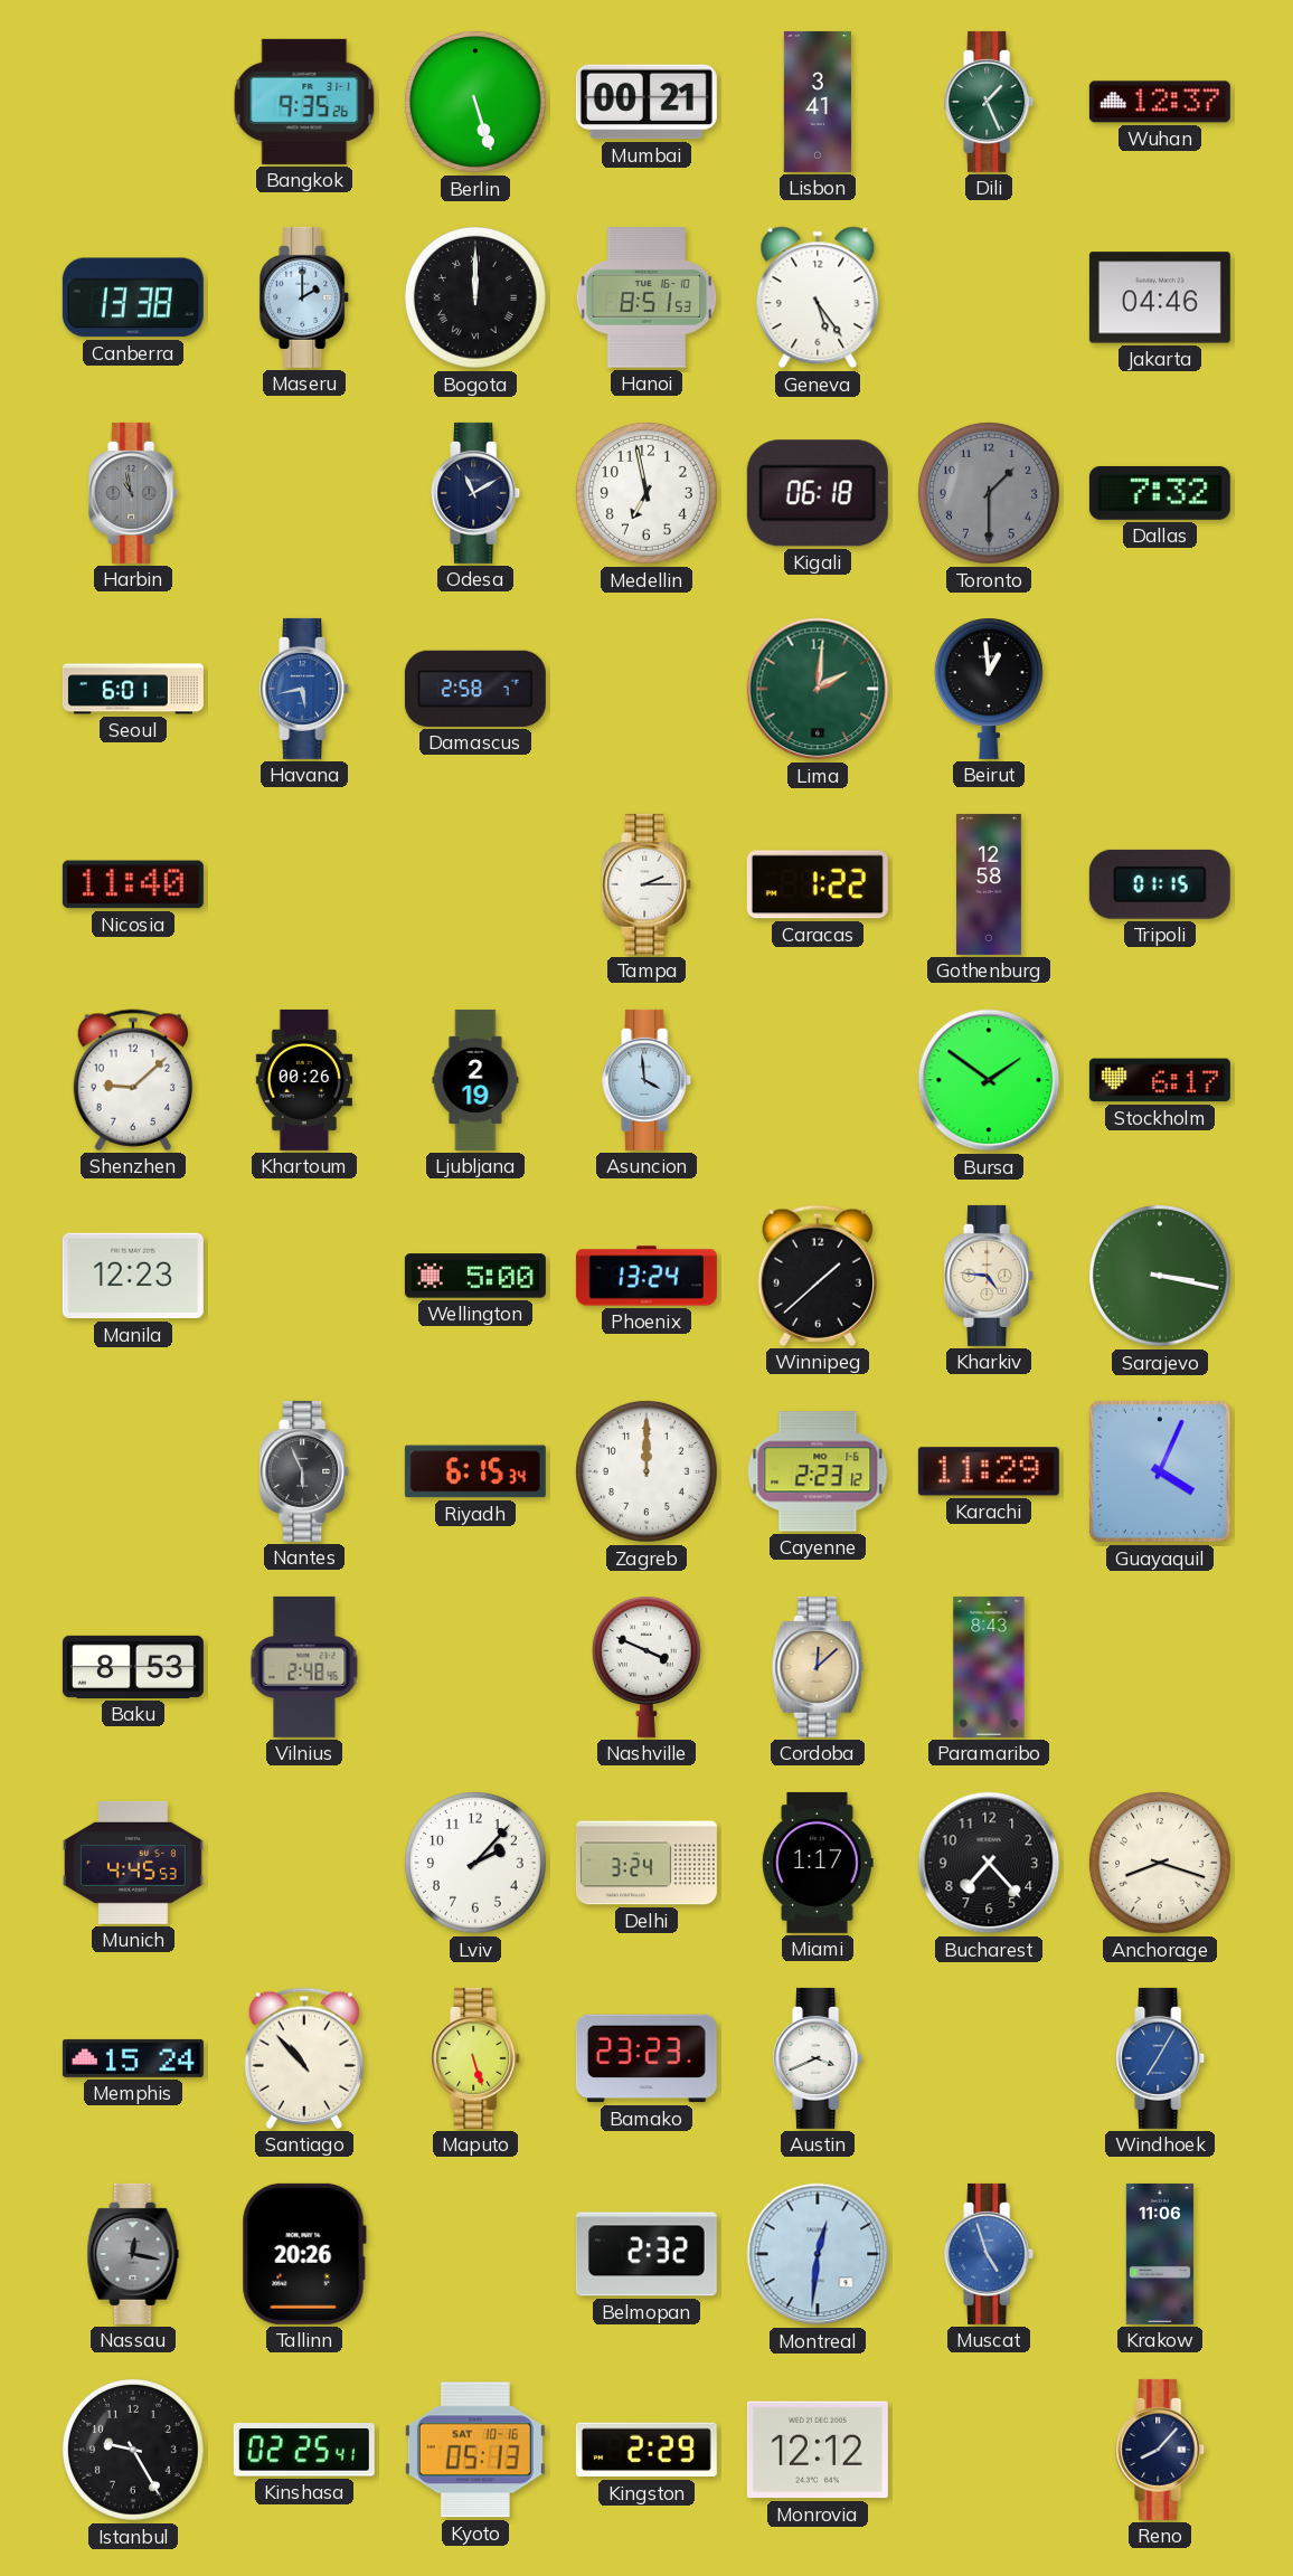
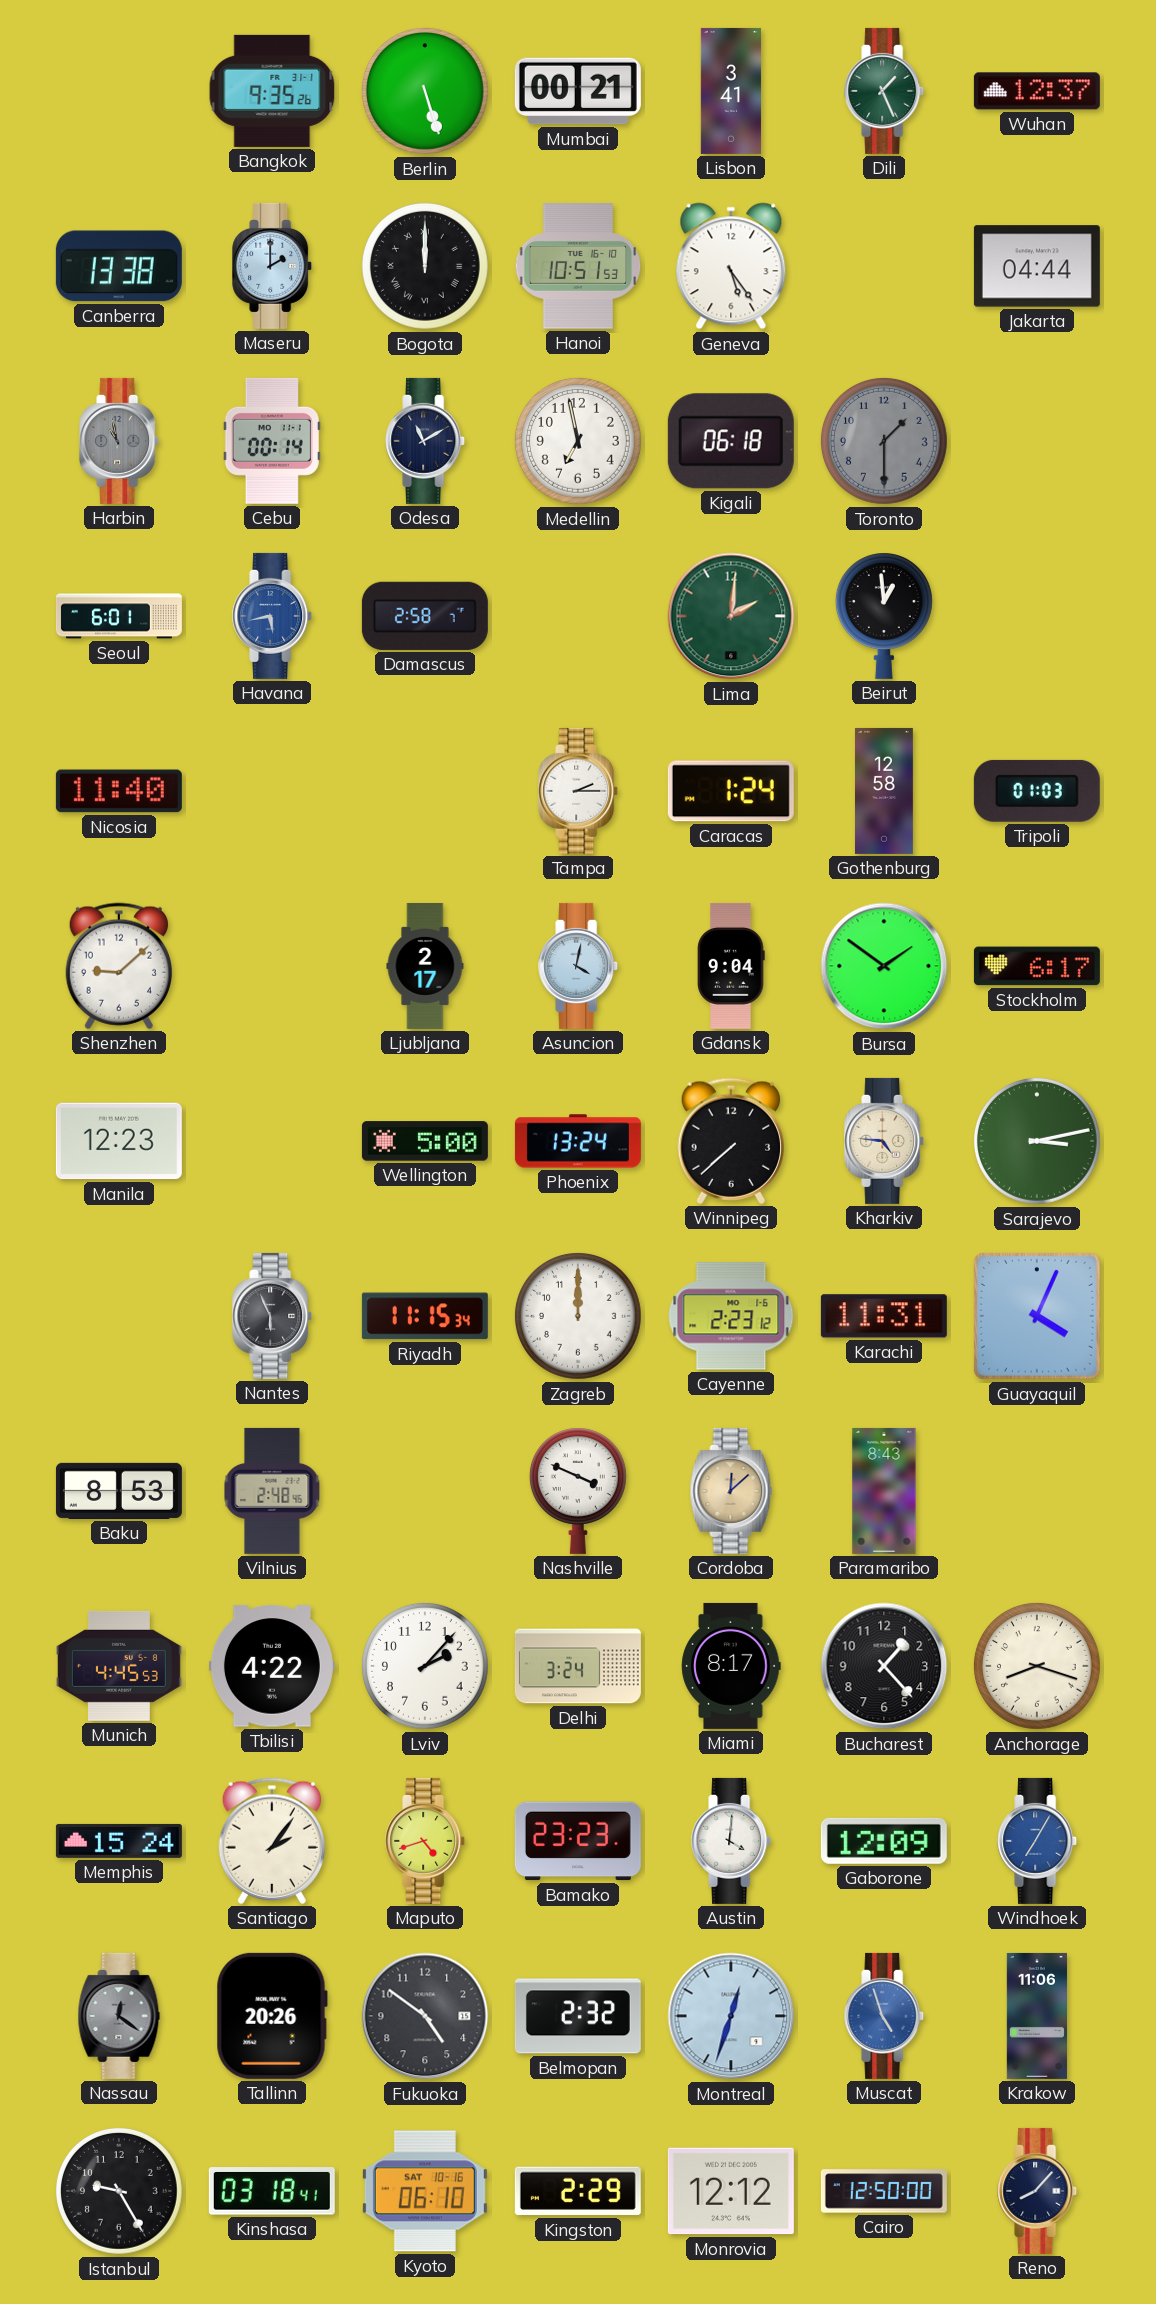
Hanoi: 8:51 -> 10:51 (578, 266)
Jakarta: 04:46 -> 04:44 (1037, 266)
Cebu: none -> 00:14 (272, 441)
Dallas: 7:32 -> none (1160, 493)
Caracas: 1:22 -> 1:24 (731, 791)
Tripoli: 01:15 -> 01:03 (1037, 791)
Khartoum: 00:26 -> none (304, 1080)
Ljubljana: 2:19 -> 2:17 (425, 966)
Asuncion: 3:59 -> 4:02 (579, 966)
Gdansk: none -> 9:04 (731, 966)
Winnipeg: 1:38 -> 7:38 (731, 1141)
Sarajevo: 3:17 -> 3:13 (1037, 1141)
Riyadh: 6:15 -> 11:15 (425, 1316)
Karachi: 11:29 -> 11:31 (884, 1316)
Tbilisi: none -> 4:22 (272, 1666)
Miami: 1:17 -> 8:17 (731, 1666)
Bucharest: 7:23 -> 1:23 (884, 1666)
Santiago: 10:53 -> 2:06 (272, 1841)
Maputo: 5:27 -> 4:42 (426, 1841)
Austin: 3:41 -> 4:01 (732, 1841)
Gaborone: none -> 12:09 (884, 1841)
Nassau: 12:17 -> 12:21 (119, 2016)
Fukuoka: none -> 4:51 (425, 2016)
Montreal: 12:31 -> 12:33 (731, 2016)
Kinshasa: 02:25 -> 03:18 (272, 2191)
Kyoto: 05:13 -> 06:10 (425, 2191)
Cairo: none -> 12:50 (884, 2191)
